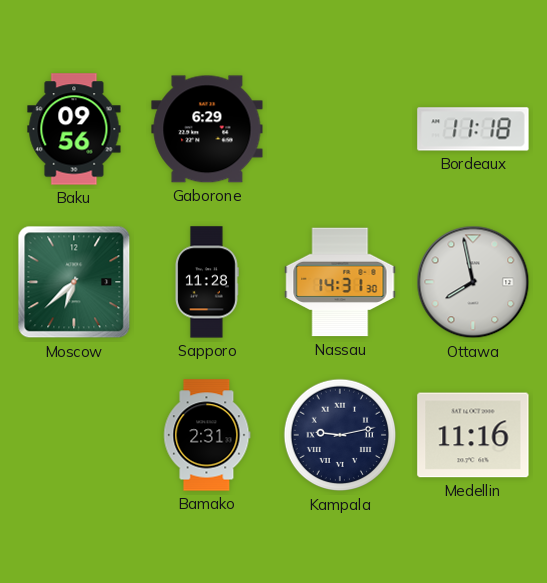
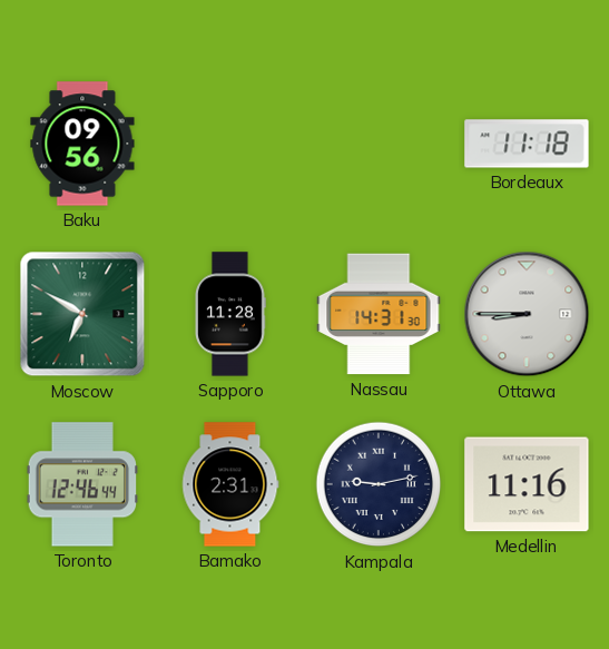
Gaborone: 6:29 -> none (207, 129)
Moscow: 6:38 -> 6:50 (82, 314)
Ottawa: 7:58 -> 8:45 (527, 314)
Toronto: none -> 12:46 (82, 484)
